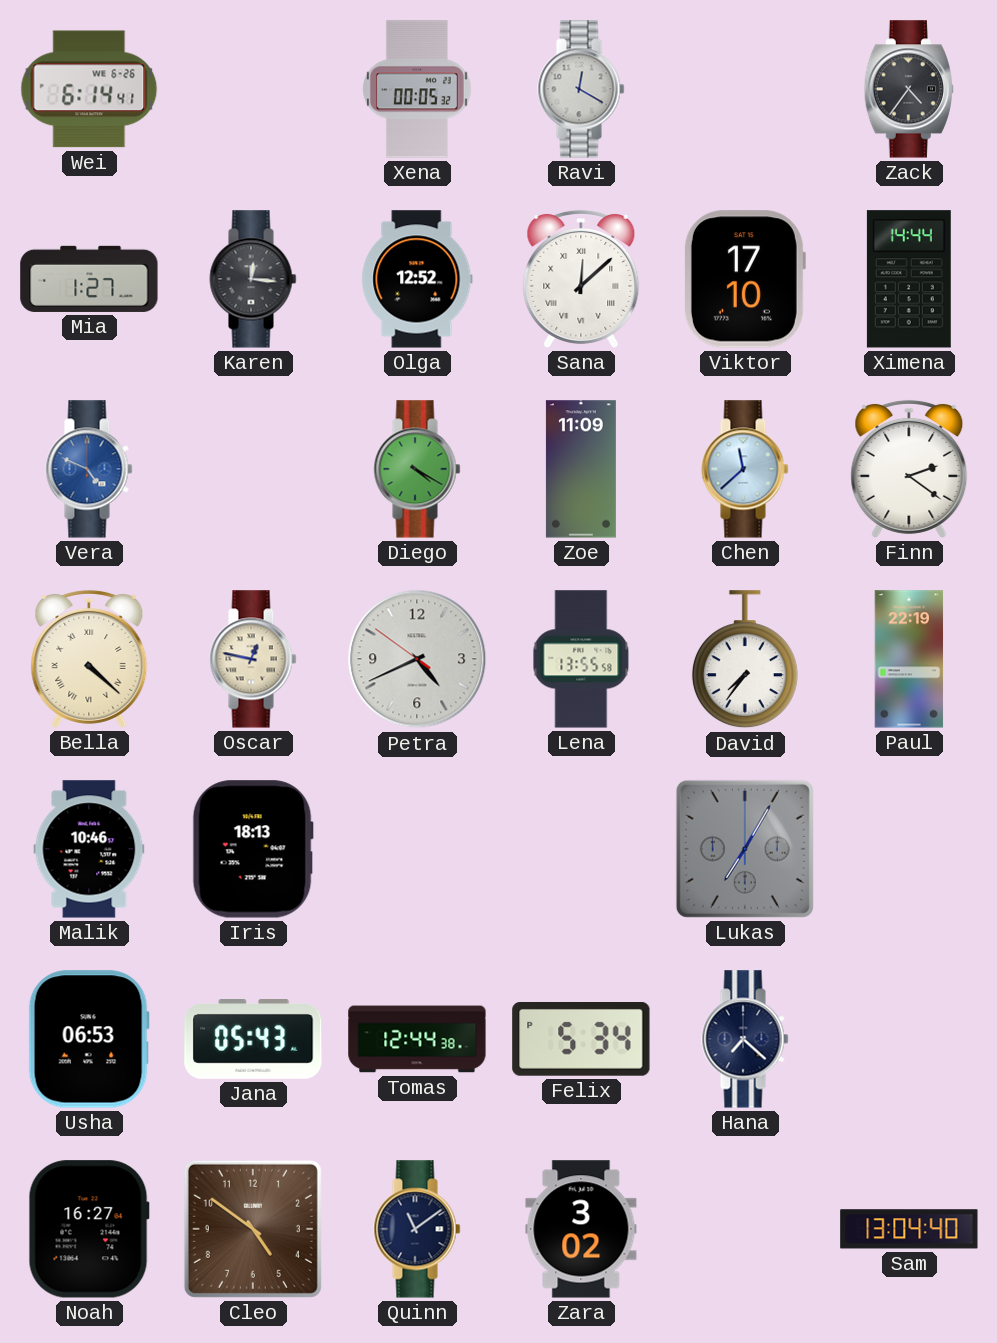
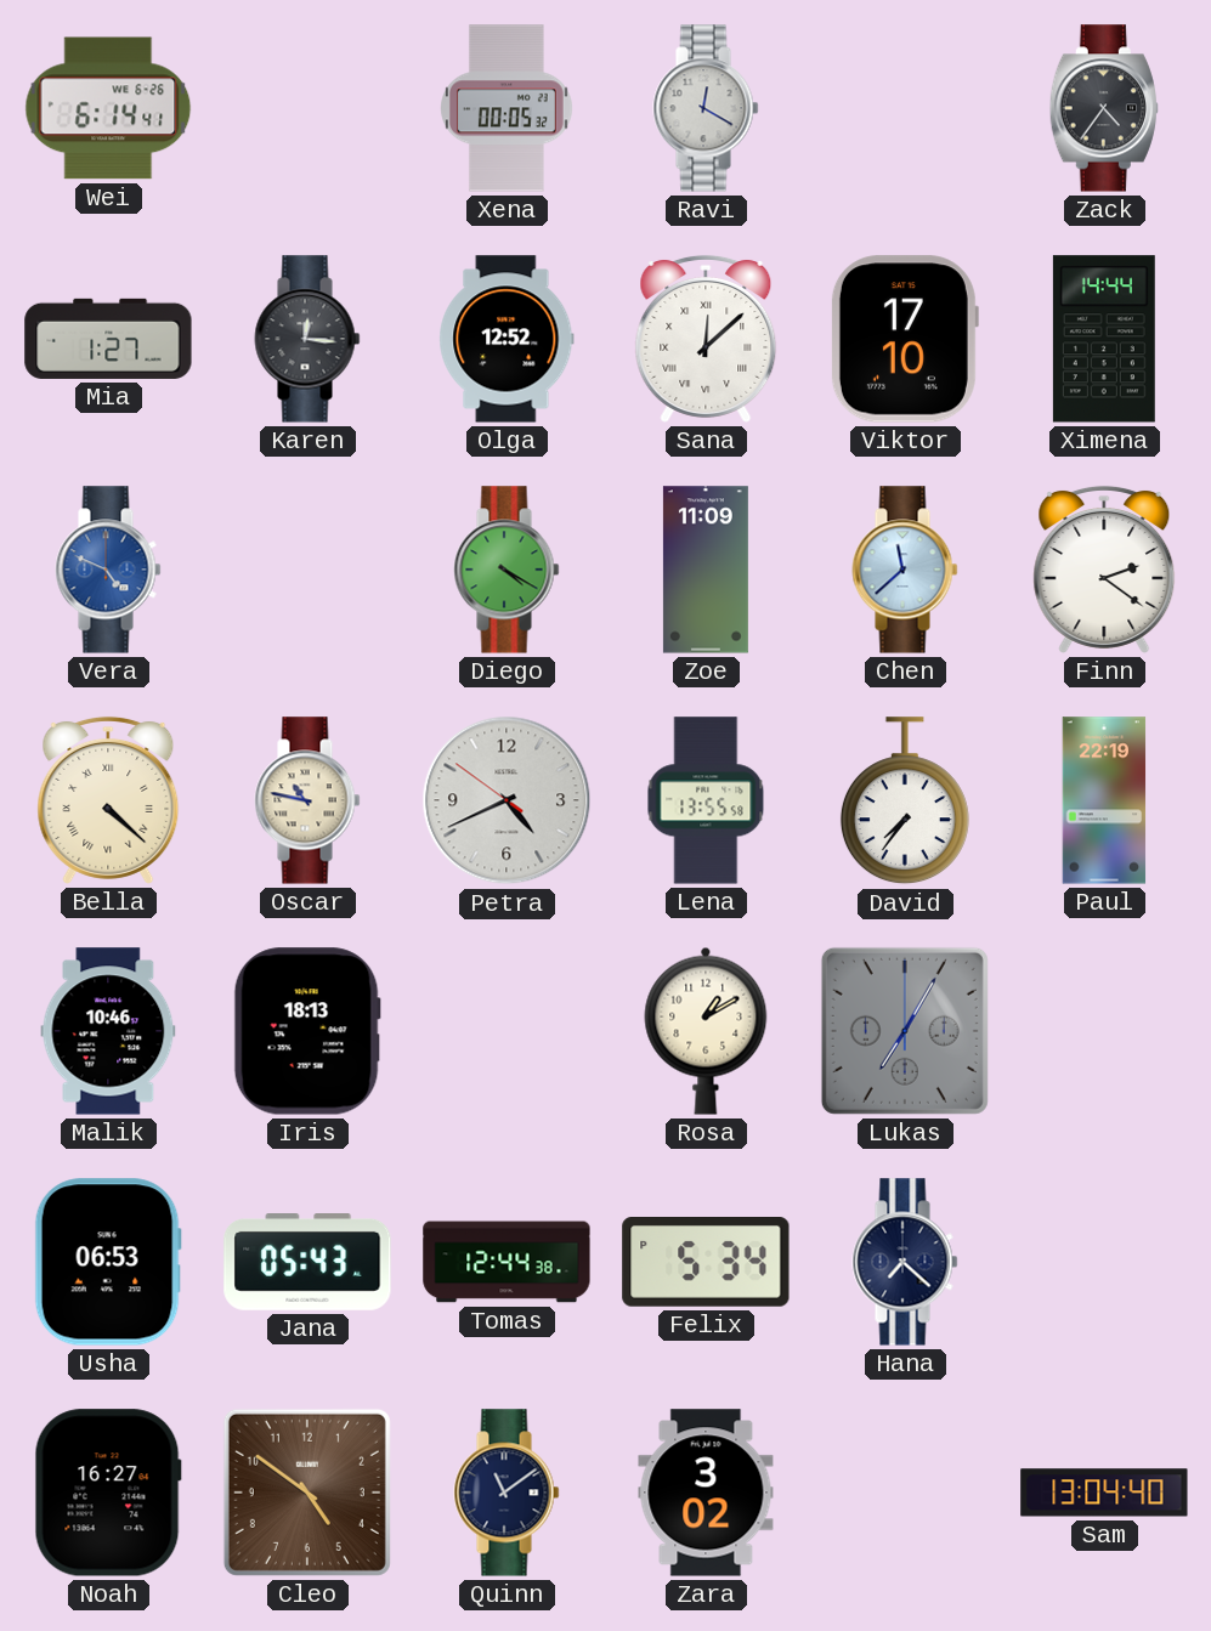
Oscar: 12:47 -> 10:47 (307, 800)
Rosa: none -> 1:10 (706, 1031)
